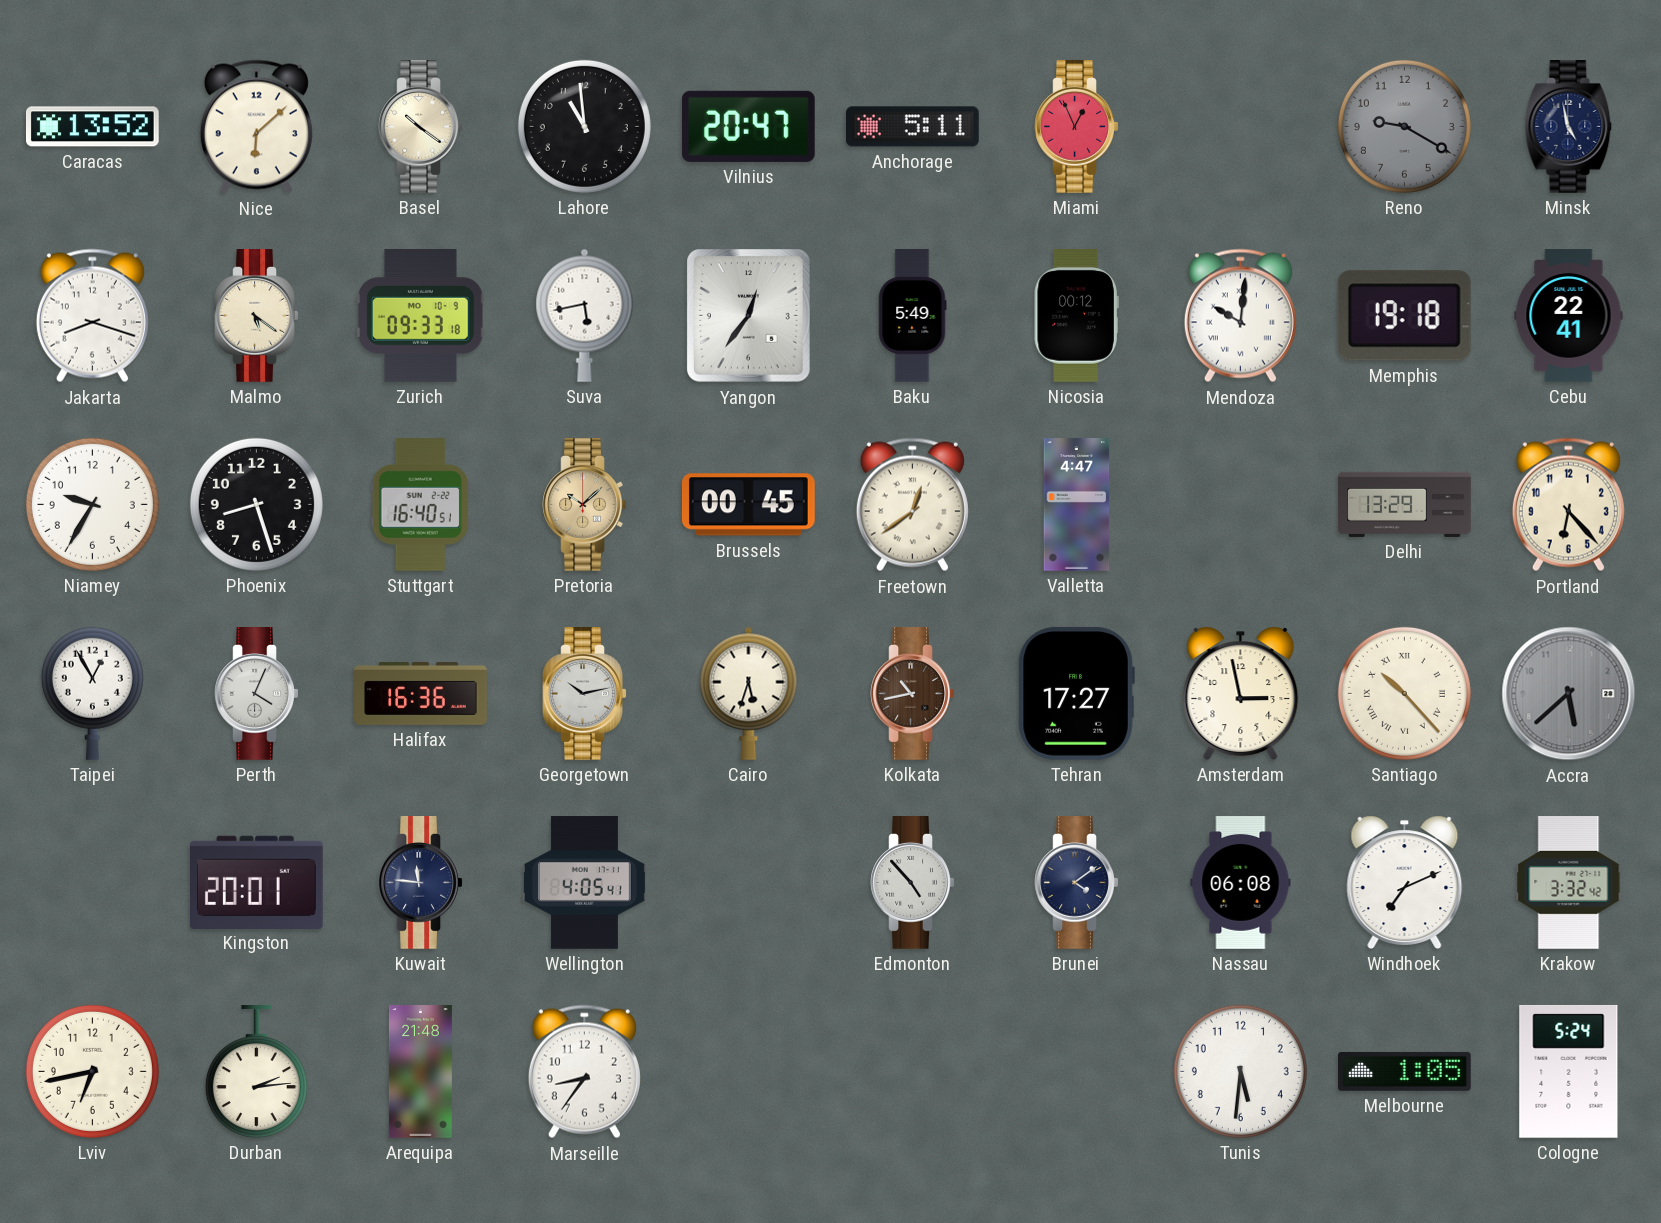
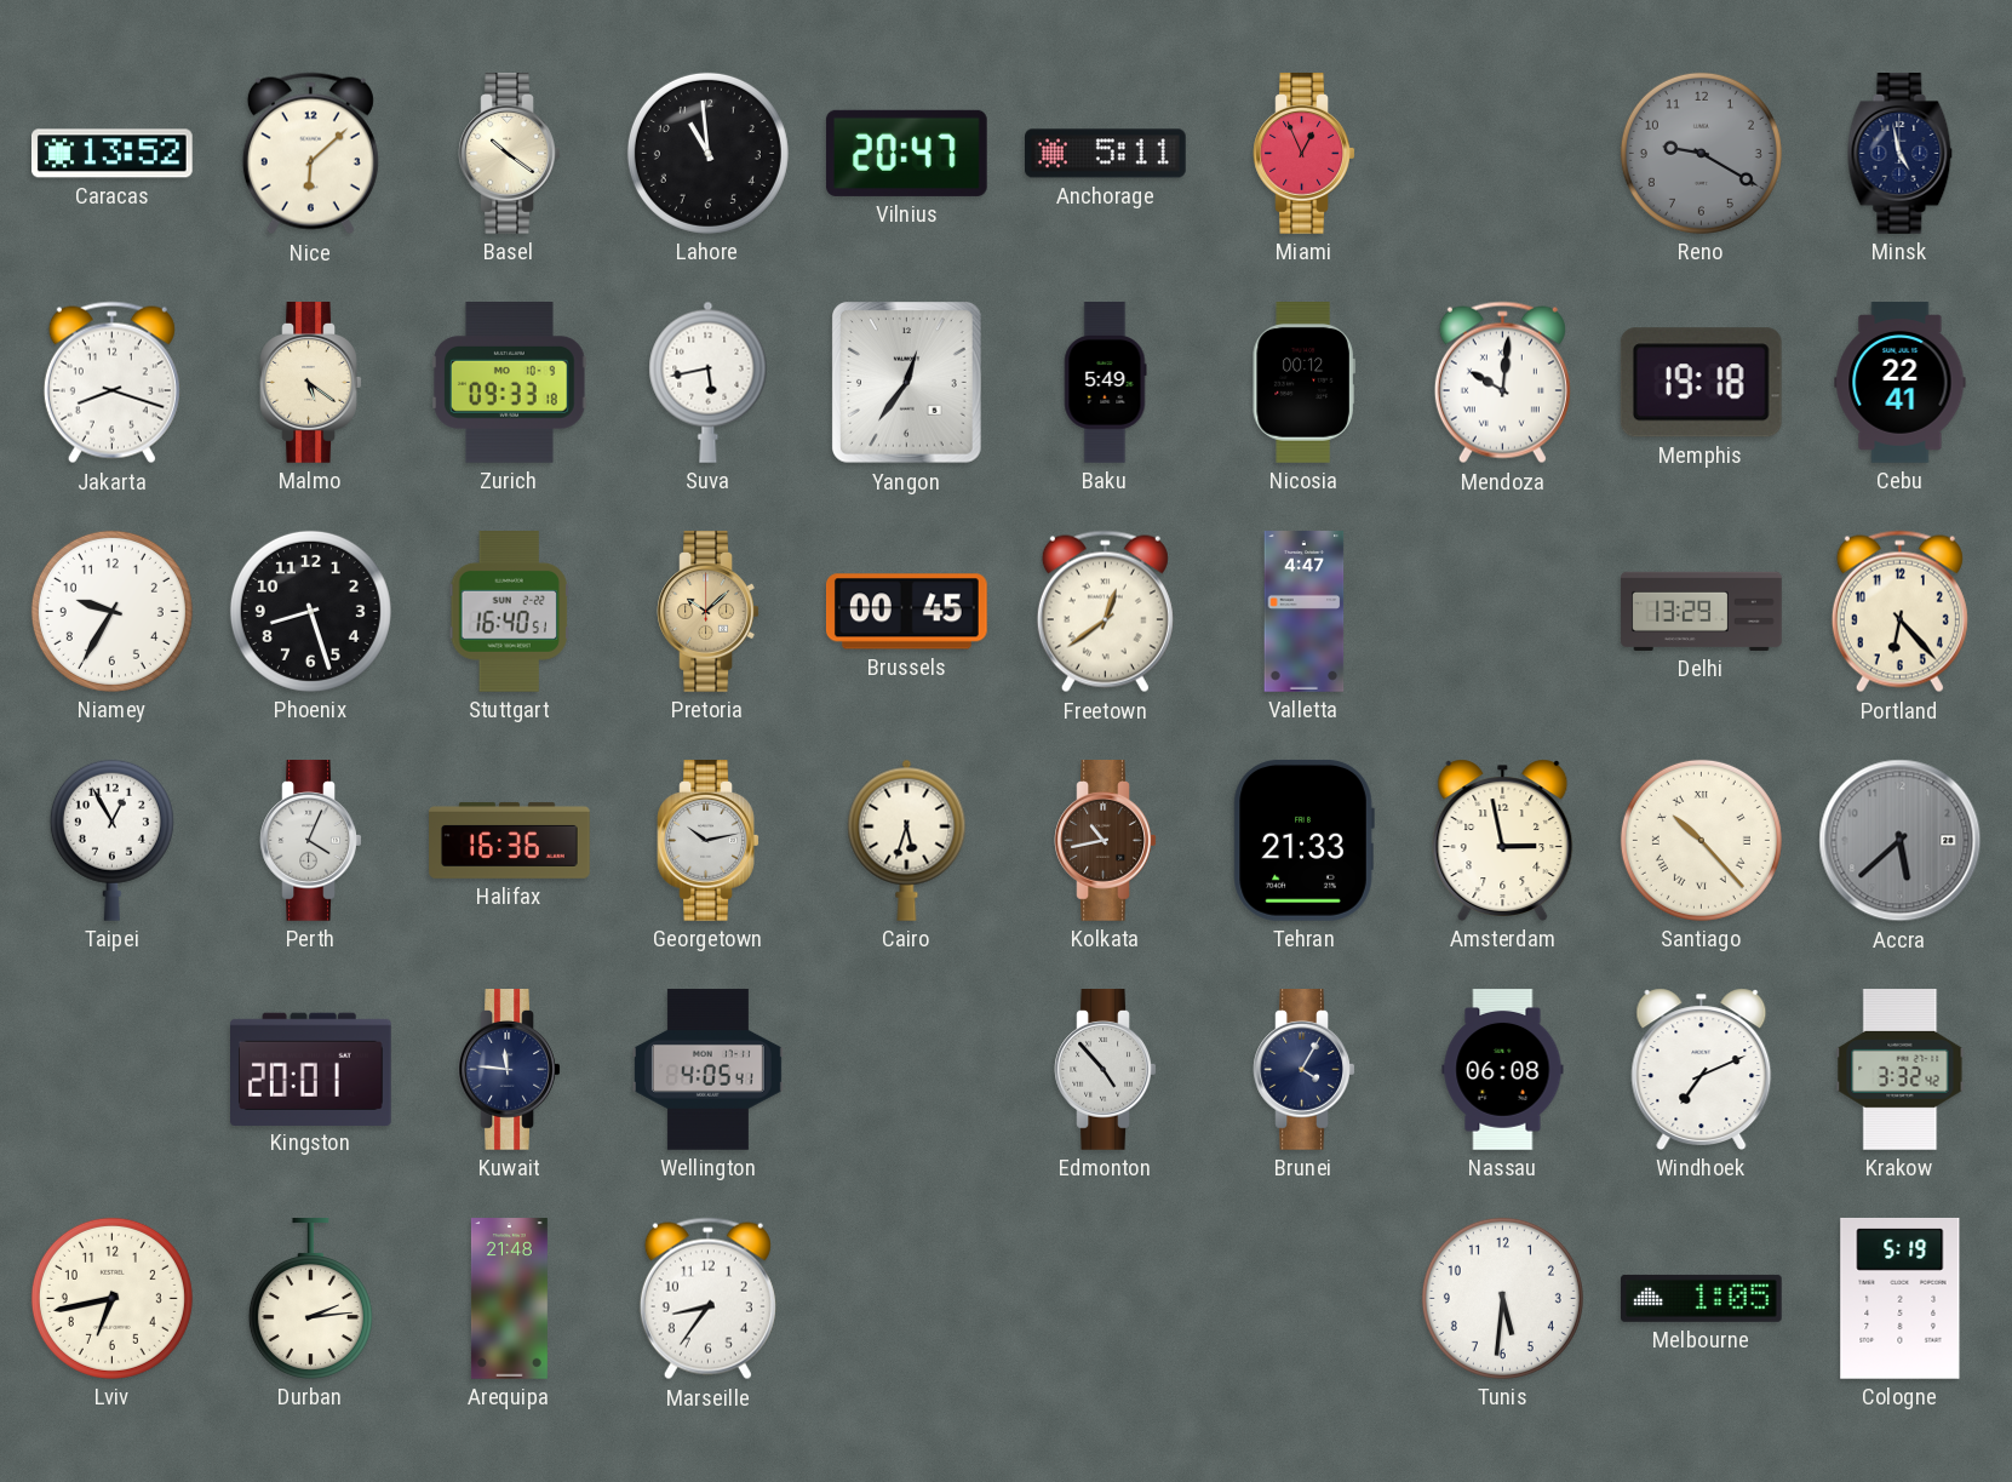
Tehran: 17:27 -> 21:33 (1303, 840)
Brunei: 4:09 -> 4:05 (1305, 1070)
Cologne: 5:24 -> 5:19 (1901, 1298)
